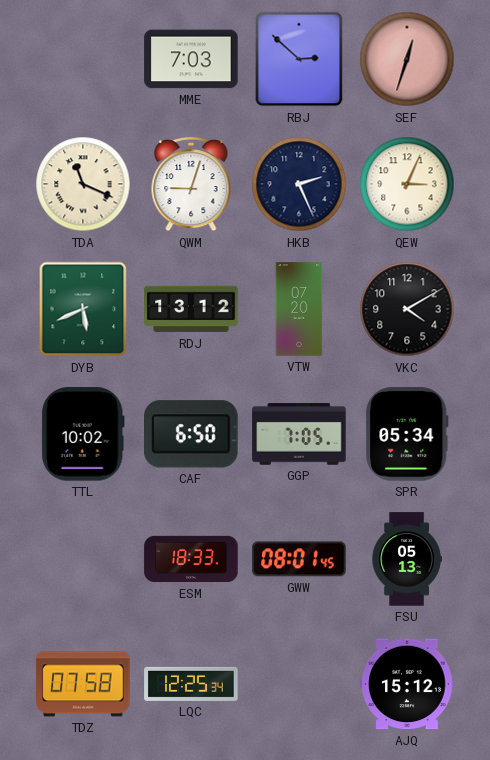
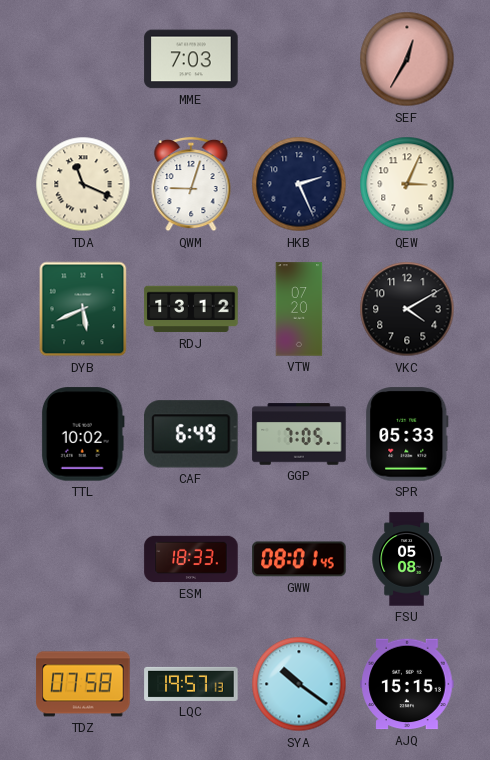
RBJ: 2:52 -> none (299, 59)
SEF: 12:33 -> 12:35 (407, 59)
CAF: 6:50 -> 6:49 (191, 434)
SPR: 05:34 -> 05:33 (407, 434)
FSU: 05:13 -> 05:08 (407, 559)
LQC: 12:25 -> 19:57 (191, 684)
SYA: none -> 10:21 (299, 684)
AJQ: 15:12 -> 15:15 (407, 684)
